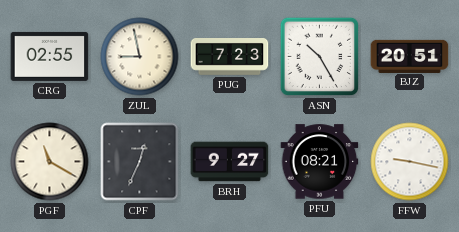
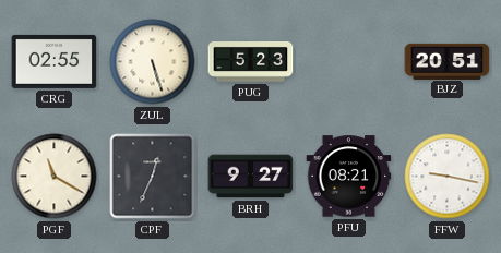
ZUL: 8:58 -> 5:27 (153, 62)
PUG: 7:23 -> 5:23 (251, 62)
ASN: 10:25 -> none (320, 57)
